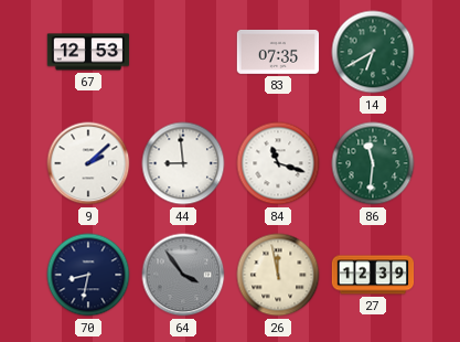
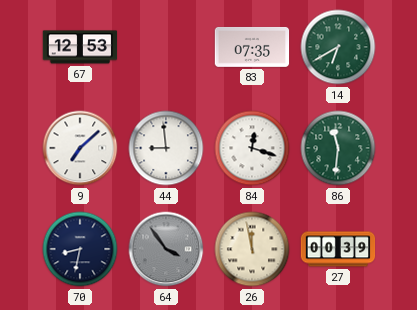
9: 2:08 -> 7:08 (80, 148)
84: 11:18 -> 12:18 (252, 148)
27: 12:39 -> 00:39 (338, 249)
